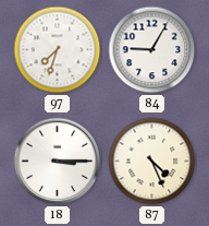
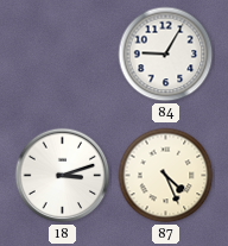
97: 7:33 -> none (58, 50)
18: 3:15 -> 3:12 (63, 176)
